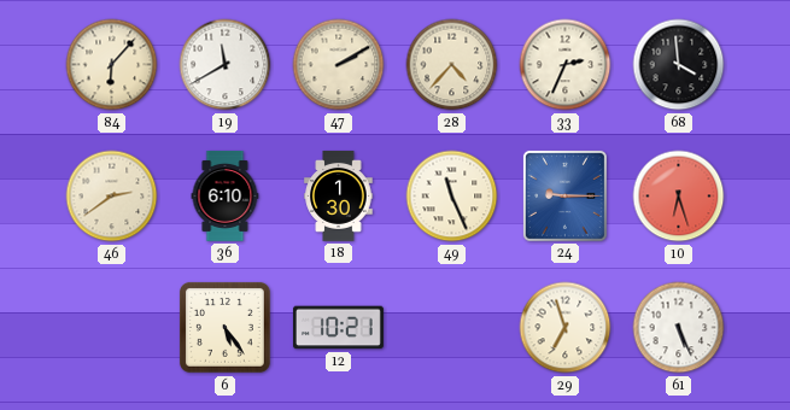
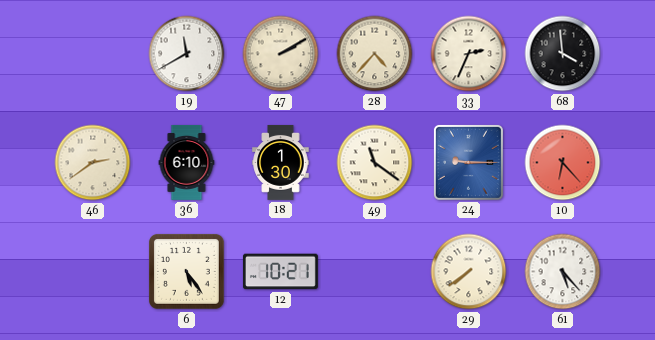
84: 6:07 -> none (112, 65)
49: 11:26 -> 11:21 (375, 163)
10: 6:27 -> 6:23 (563, 163)
29: 6:57 -> 7:39 (469, 272)
61: 5:26 -> 5:23 (563, 272)
